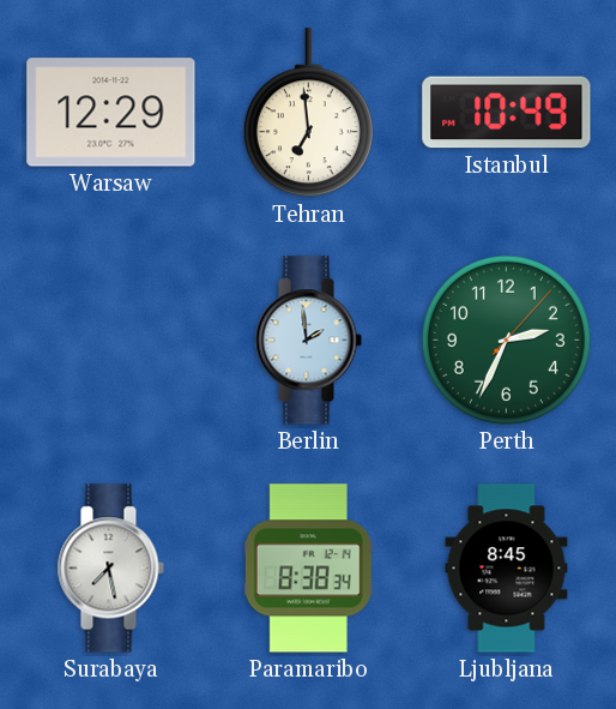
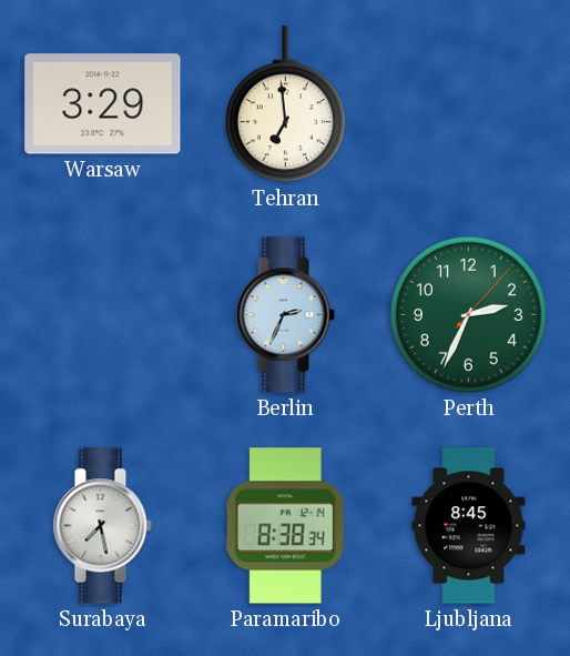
Warsaw: 12:29 -> 3:29 (103, 104)
Istanbul: 10:49 -> none (507, 113)
Berlin: 1:59 -> 2:34 (285, 315)
